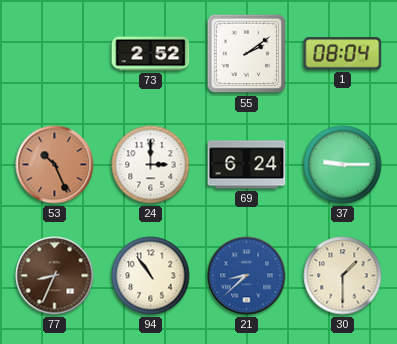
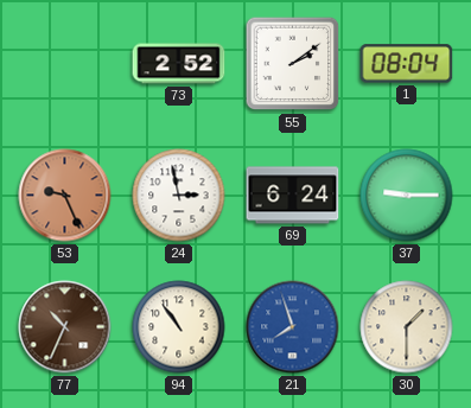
53: 10:26 -> 9:26 (65, 196)
24: 3:00 -> 2:58 (179, 196)
77: 8:34 -> 10:34 (65, 327)
21: 8:38 -> 7:57 (293, 327)
